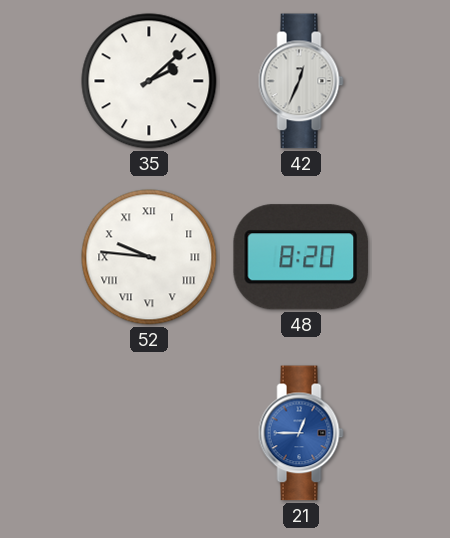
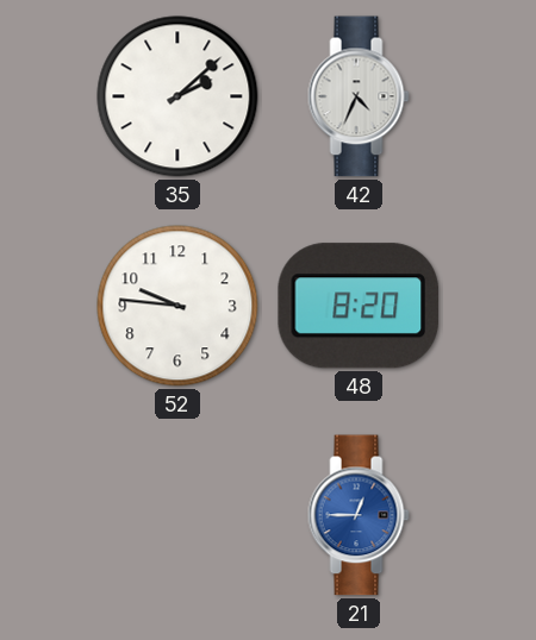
42: 12:34 -> 4:34 (359, 96)
52 numerals: Roman -> Arabic (177, 306)
